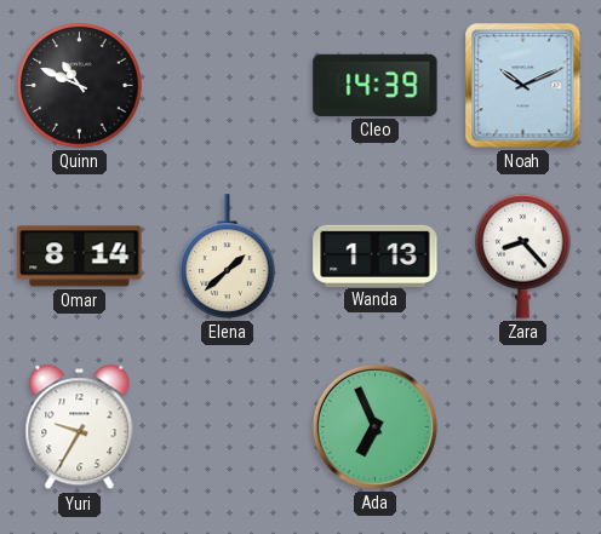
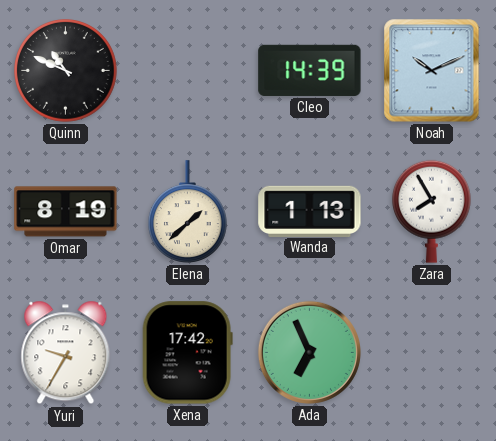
Omar: 8:14 -> 8:19 (66, 212)
Zara: 8:23 -> 7:55 (431, 211)
Xena: none -> 17:42 (187, 353)
